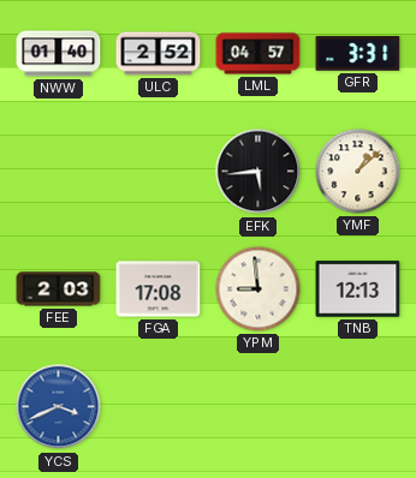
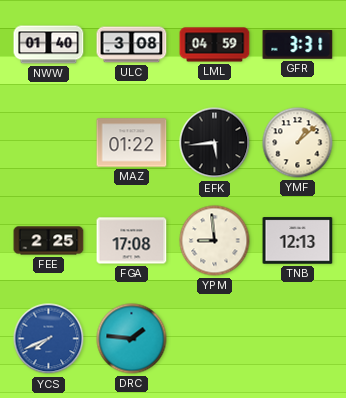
ULC: 2:52 -> 3:08 (132, 45)
LML: 04:57 -> 04:59 (215, 45)
MAZ: none -> 01:22 (132, 143)
FEE: 2:03 -> 2:25 (49, 241)
YCS: 3:41 -> 7:41 (49, 339)
DRC: none -> 1:46 (132, 339)
